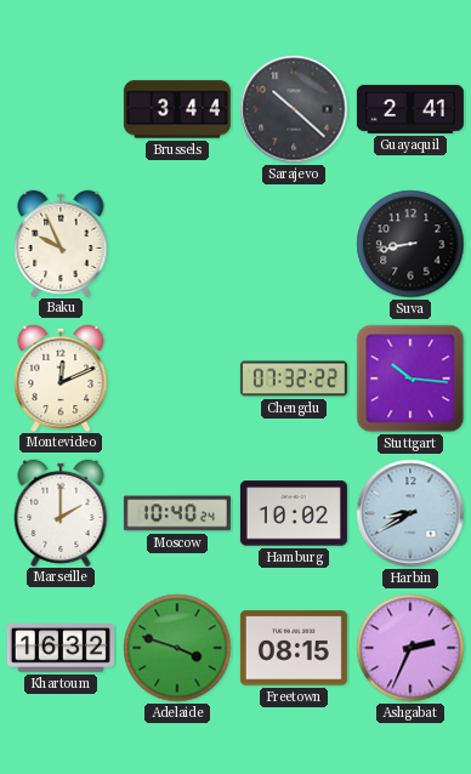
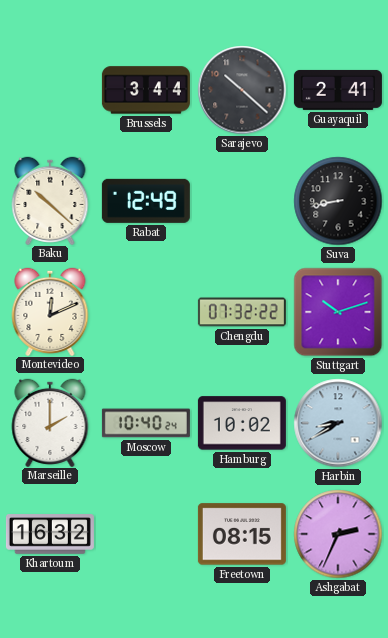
Baku: 9:56 -> 10:22 (50, 200)
Rabat: none -> 12:49 (146, 201)
Stuttgart: 10:16 -> 10:12 (338, 312)
Adelaide: 3:48 -> none (177, 648)
